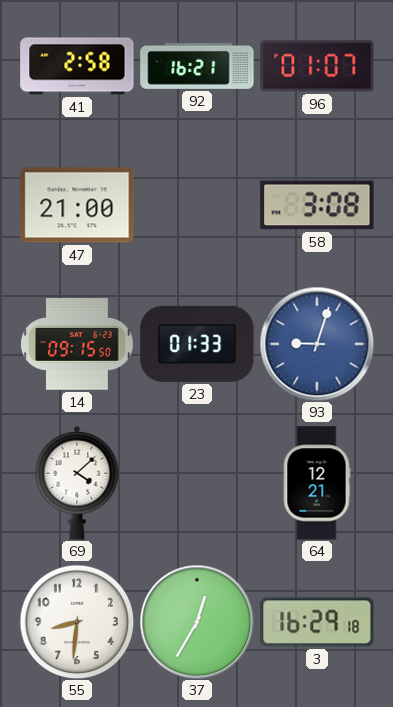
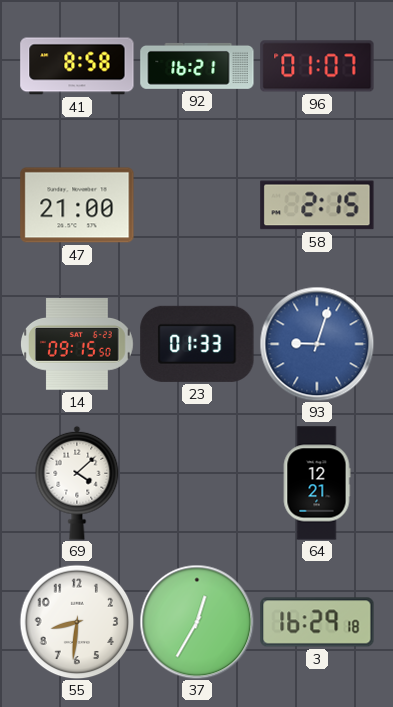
41: 2:58 -> 8:58 (77, 66)
58: 3:08 -> 2:15 (317, 205)
